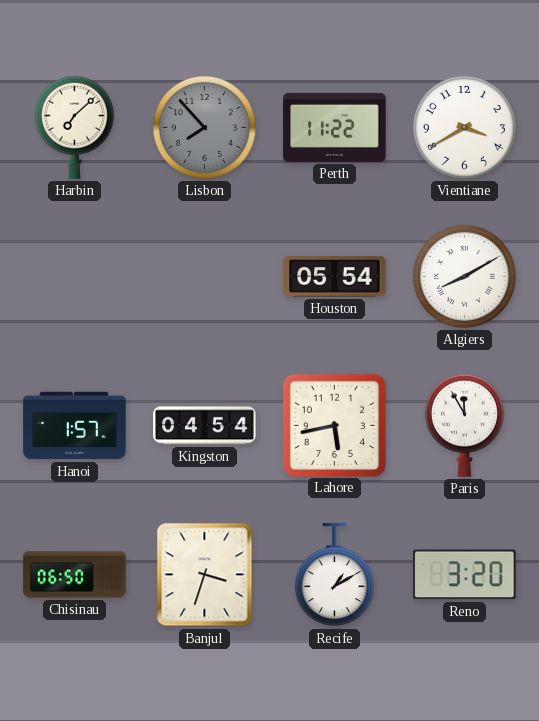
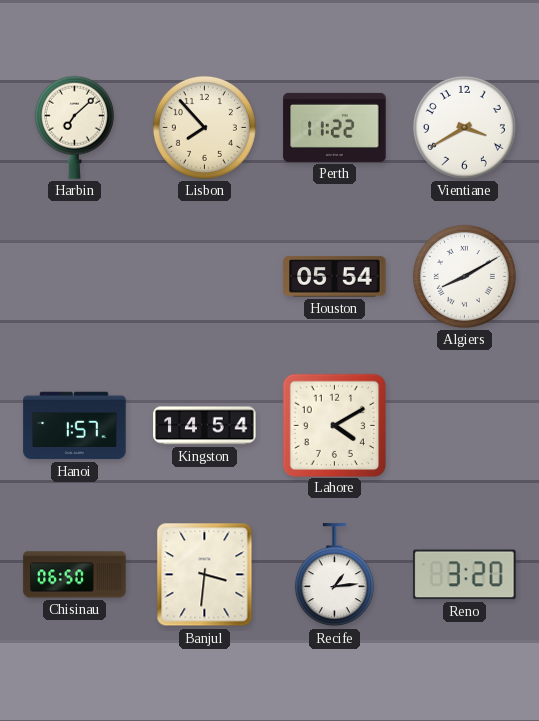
Lisbon dial: grey -> cream (204, 127)
Kingston: 04:54 -> 14:54 (205, 426)
Lahore: 5:43 -> 4:10 (334, 425)
Paris: 11:55 -> none (464, 425)
Banjul: 3:33 -> 3:31 (205, 575)
Recife: 1:10 -> 1:14 (334, 575)
